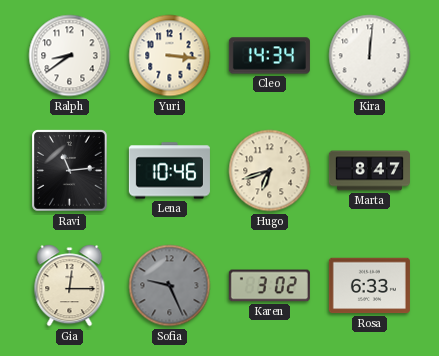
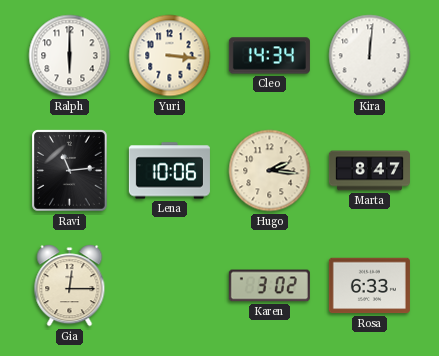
Ralph: 8:39 -> 6:00 (70, 56)
Lena: 10:46 -> 10:06 (169, 171)
Hugo: 6:42 -> 2:16 (270, 171)
Sofia: 9:26 -> none (170, 286)
